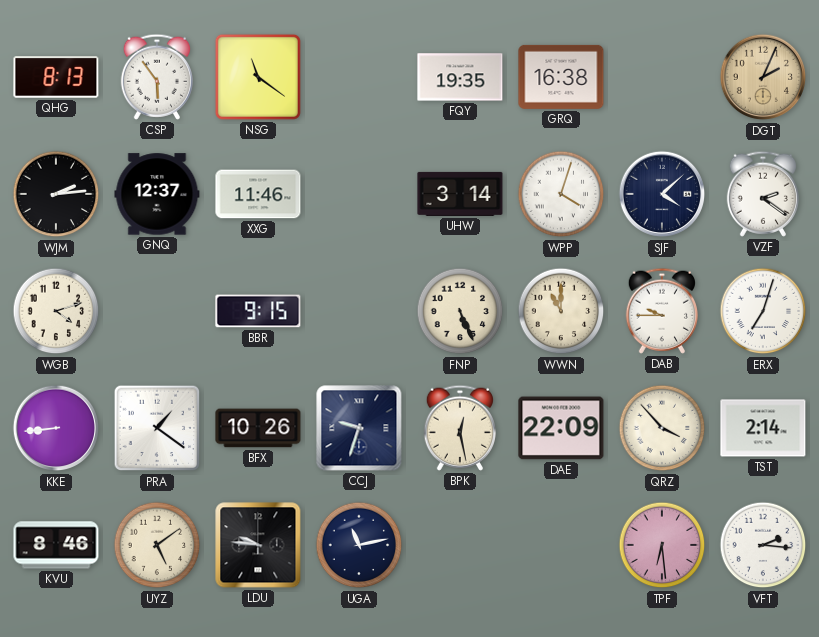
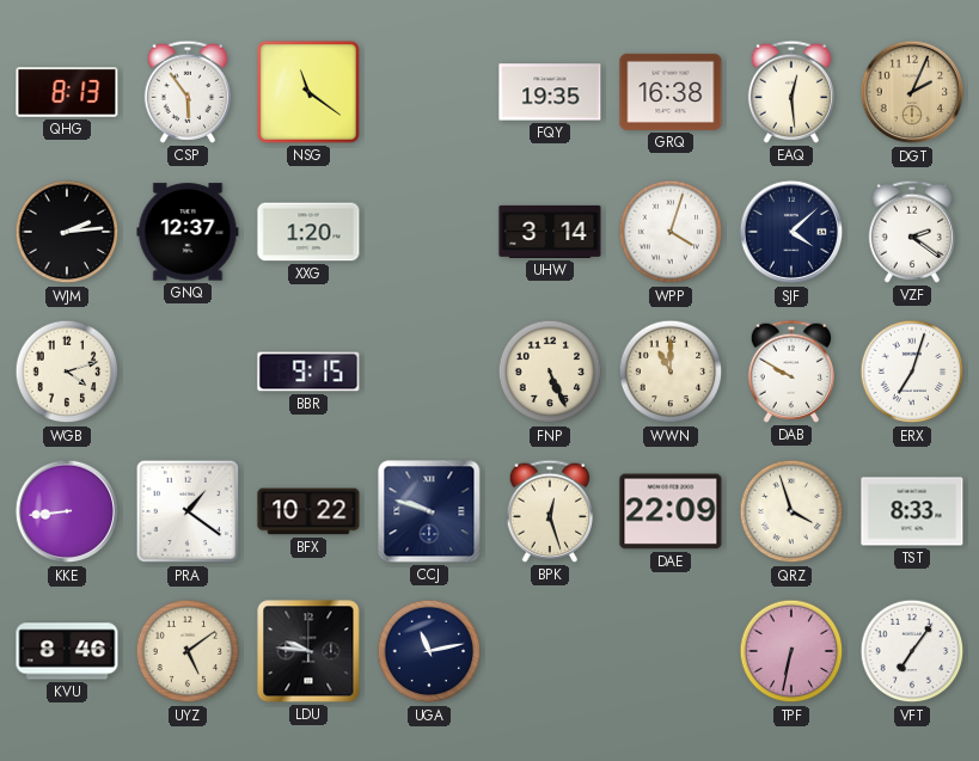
EAQ: none -> 12:29 (790, 92)
XXG: 11:46 -> 1:20 (308, 232)
DAB: 9:45 -> 9:50 (790, 372)
BFX: 10:26 -> 10:22 (308, 511)
CCJ: 9:33 -> 9:48 (429, 511)
BPK: 12:28 -> 12:27 (549, 511)
QRZ: 3:53 -> 3:57 (791, 511)
TST: 2:14 -> 8:33 (912, 511)
TPF: 6:29 -> 6:32 (791, 651)
VFT: 2:16 -> 7:06 (912, 651)
